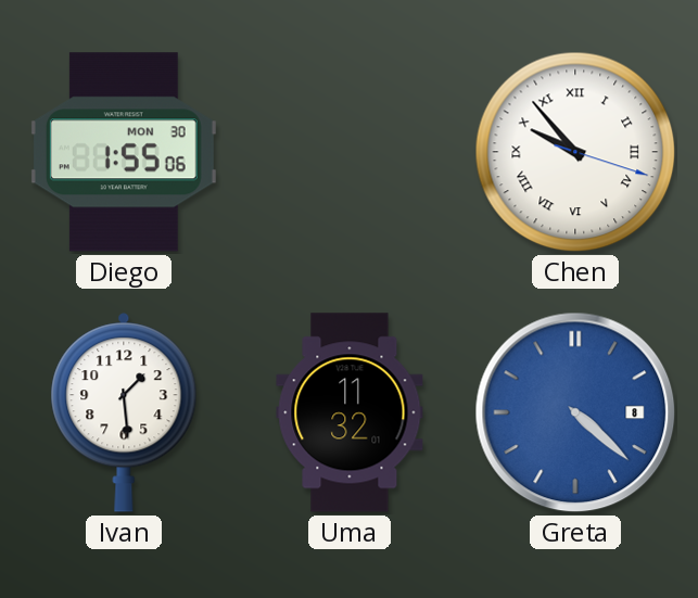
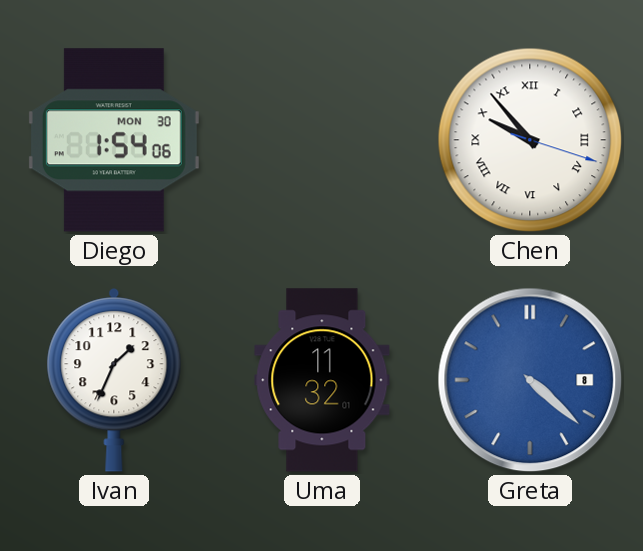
Diego: 1:55 -> 1:54 (114, 140)
Ivan: 1:29 -> 1:34 (114, 380)
